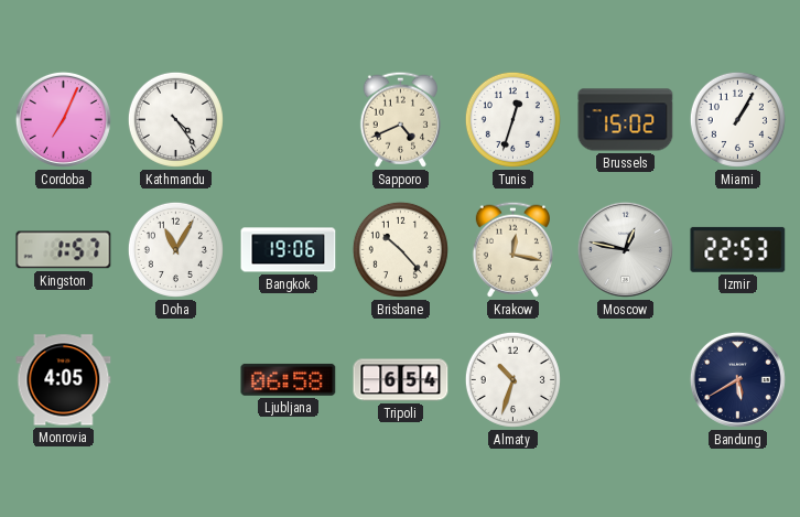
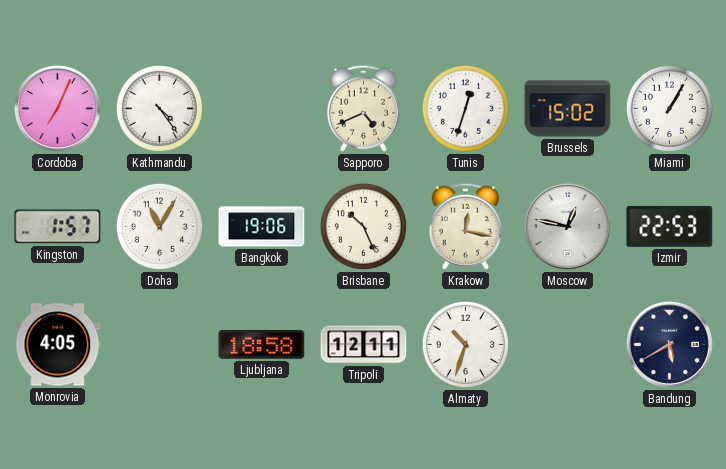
Brisbane: 10:23 -> 10:26 (363, 226)
Ljubljana: 06:58 -> 18:58 (262, 344)
Tripoli: 6:54 -> 12:11 (364, 345)
